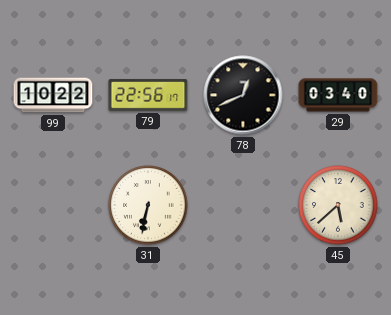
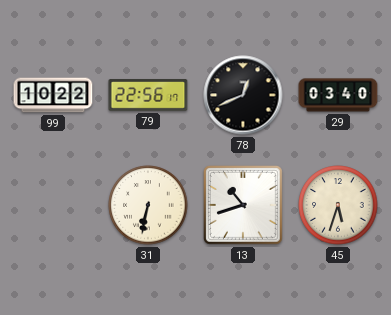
13: none -> 10:42 (243, 205)
45: 5:38 -> 5:33 (338, 205)
